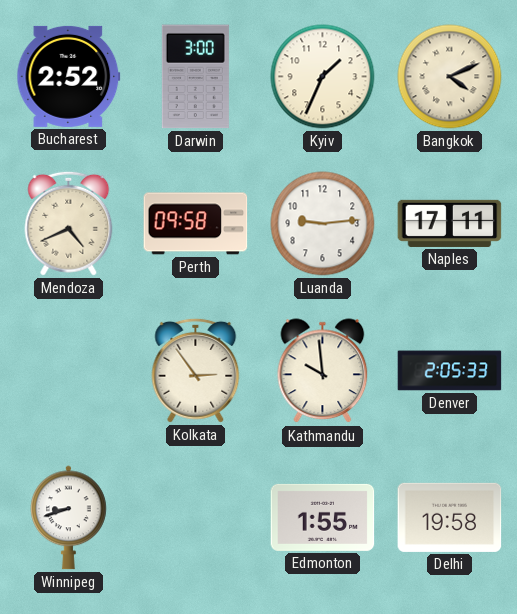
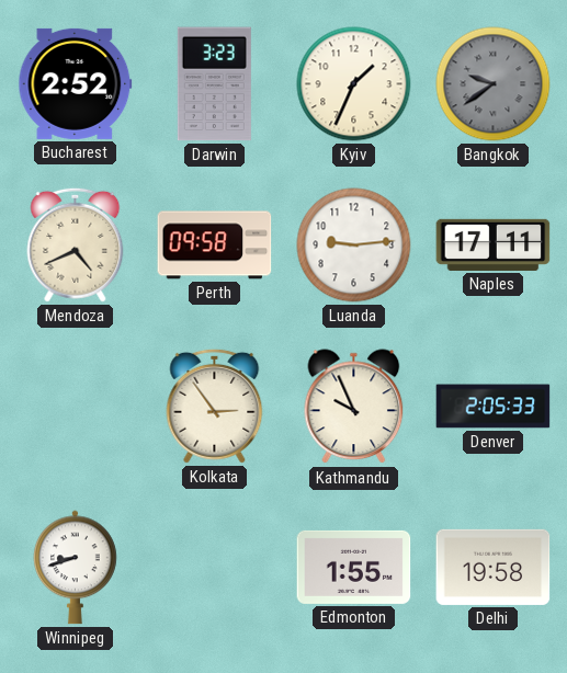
Darwin: 3:00 -> 3:23 (214, 84)
Bangkok: 4:11 -> 9:39 (494, 84)
Bangkok dial: cream -> grey (494, 84)
Kathmandu: 9:59 -> 9:56 (354, 407)
